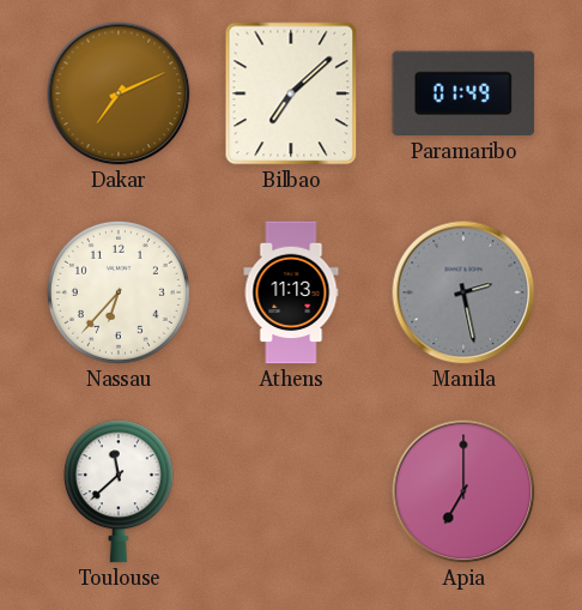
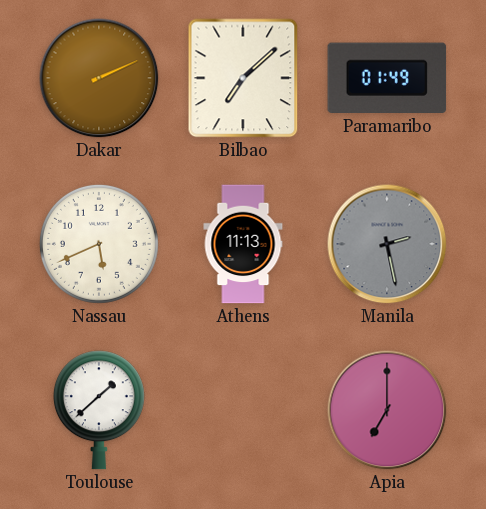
Dakar: 7:11 -> 2:11 (99, 78)
Nassau: 6:37 -> 5:41 (99, 244)
Toulouse: 11:38 -> 1:38 (99, 410)
